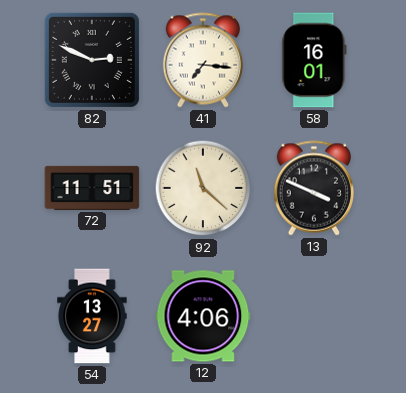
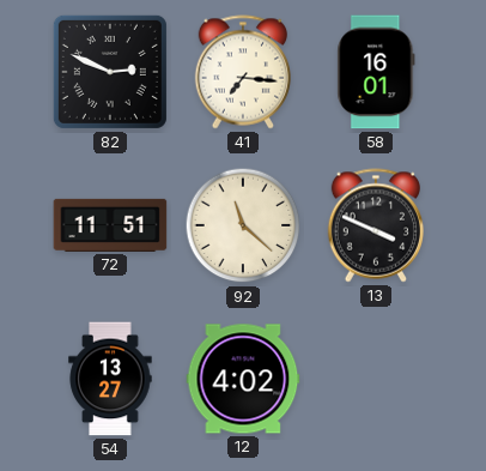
12: 4:06 -> 4:02 (243, 379)
